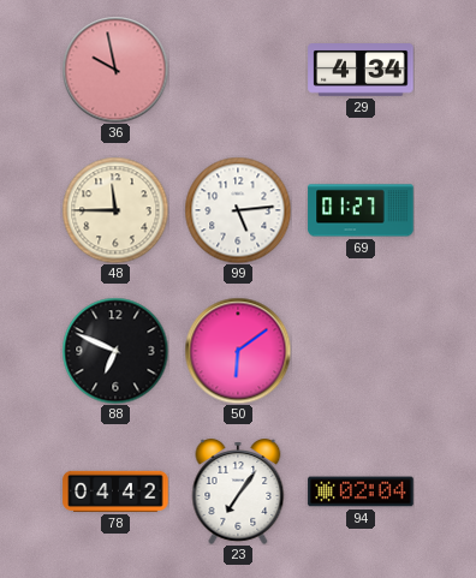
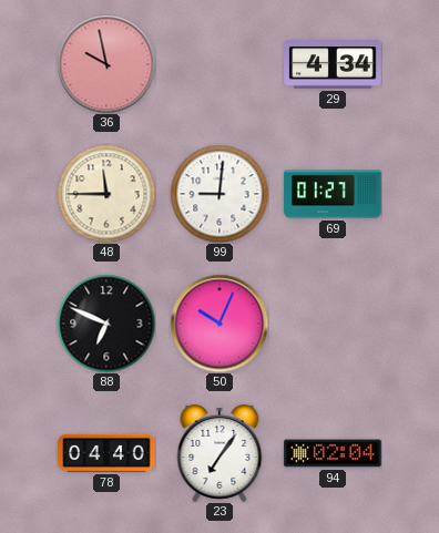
99: 5:14 -> 9:01 (219, 194)
50: 6:09 -> 10:04 (219, 324)
78: 04:42 -> 04:40 (106, 453)
